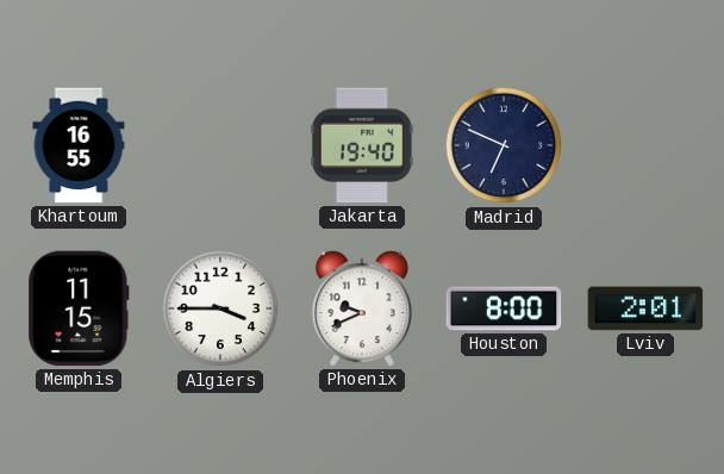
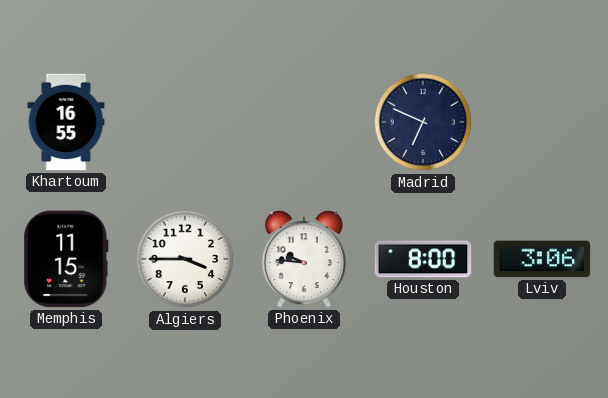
Jakarta: 19:40 -> none (363, 145)
Phoenix: 9:41 -> 9:46 (304, 259)
Lviv: 2:01 -> 3:06 (542, 259)
